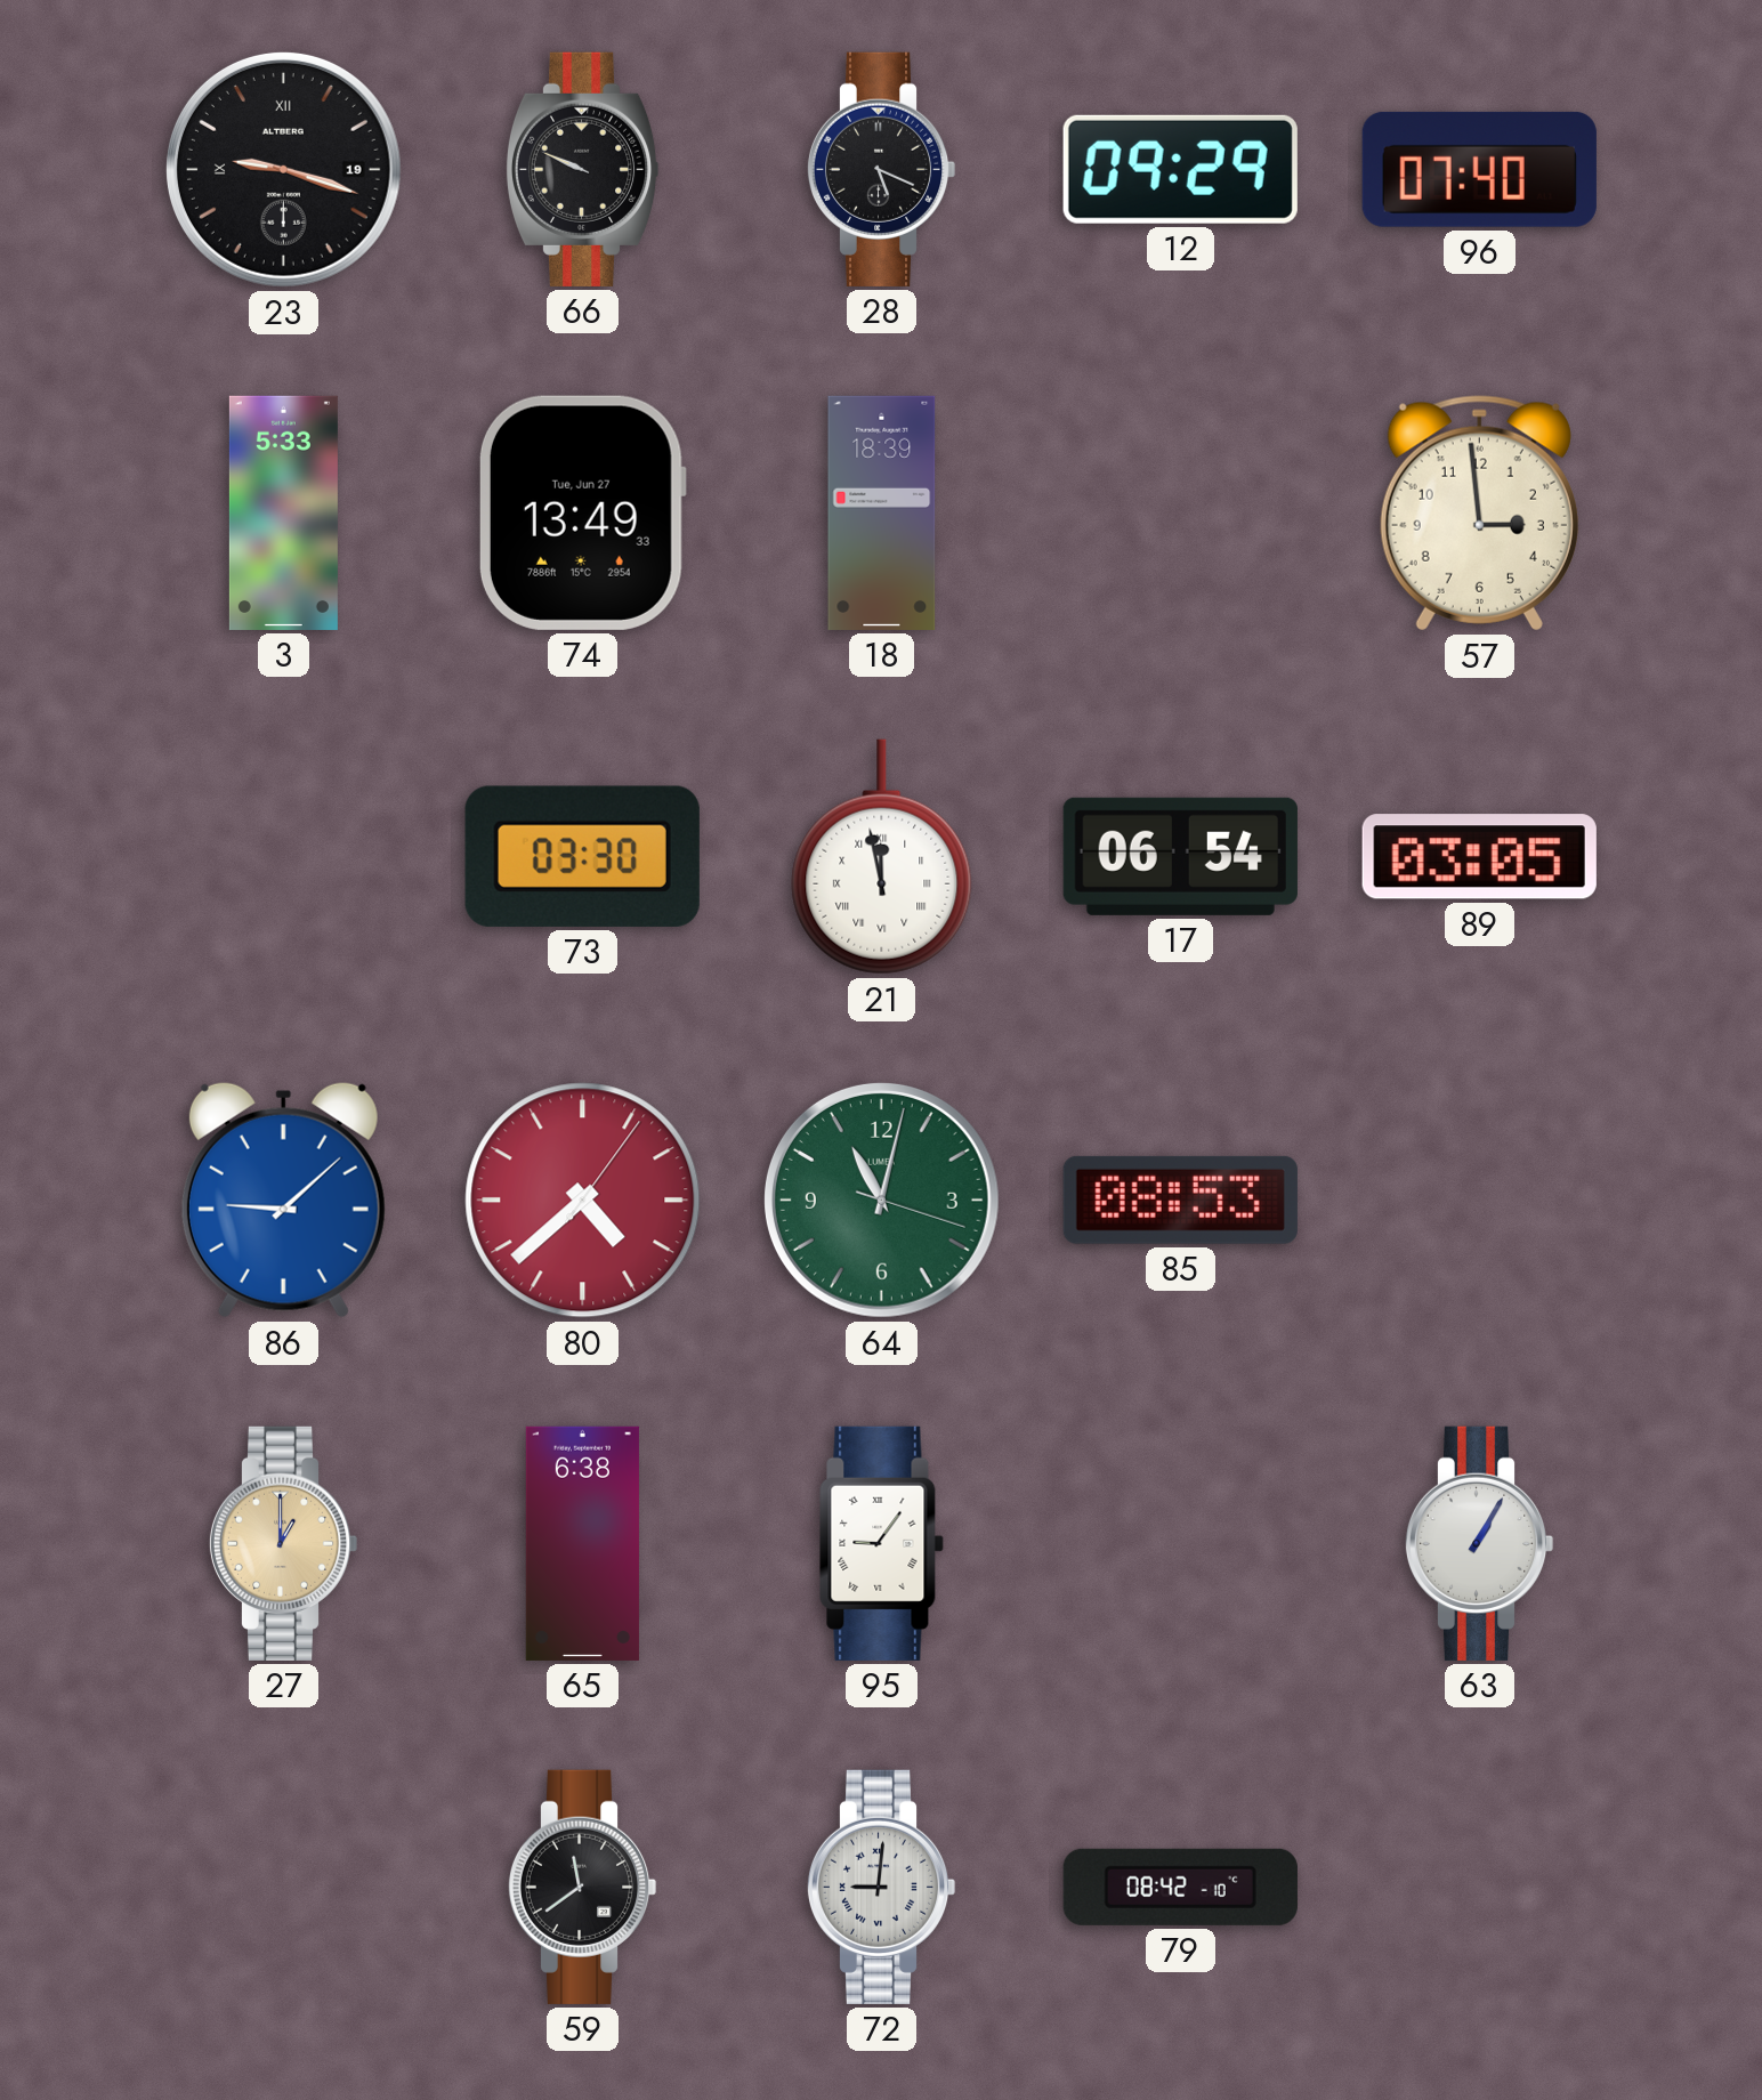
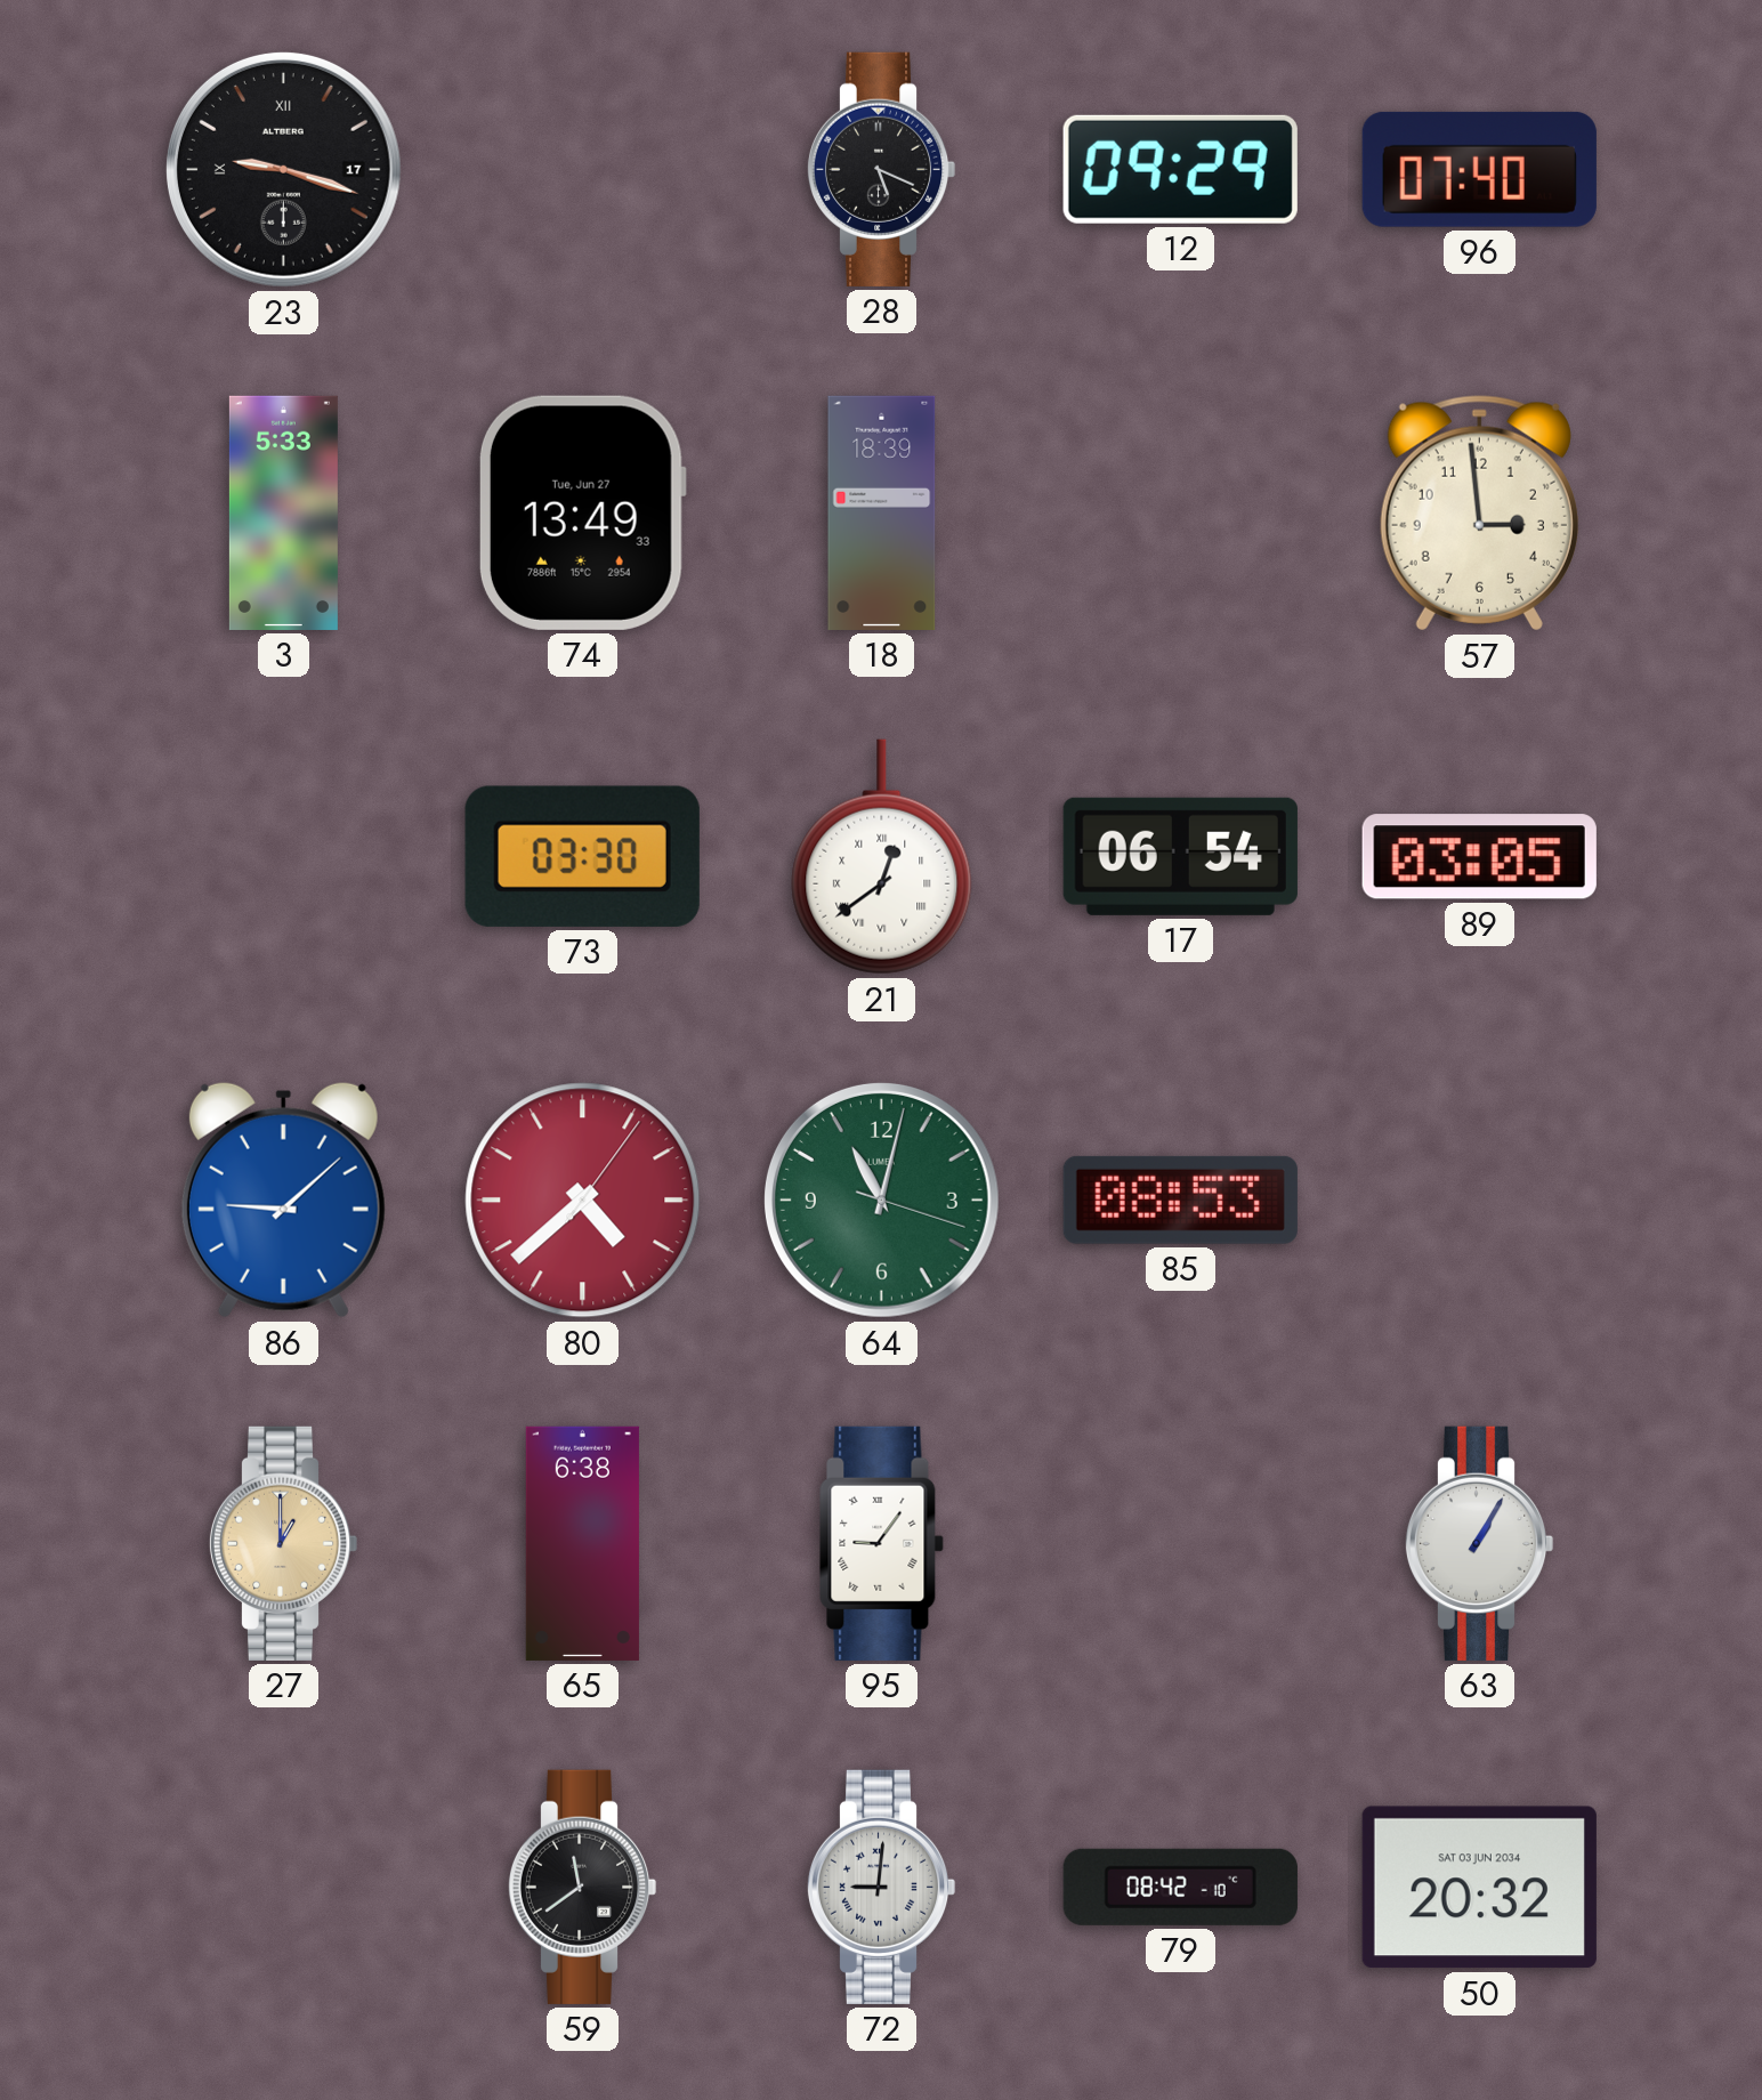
23 date: 19 -> 17 (283, 169)
66: 9:49 -> none (582, 169)
21: 11:58 -> 12:39 (882, 857)
50: none -> 20:32 (1479, 1888)
